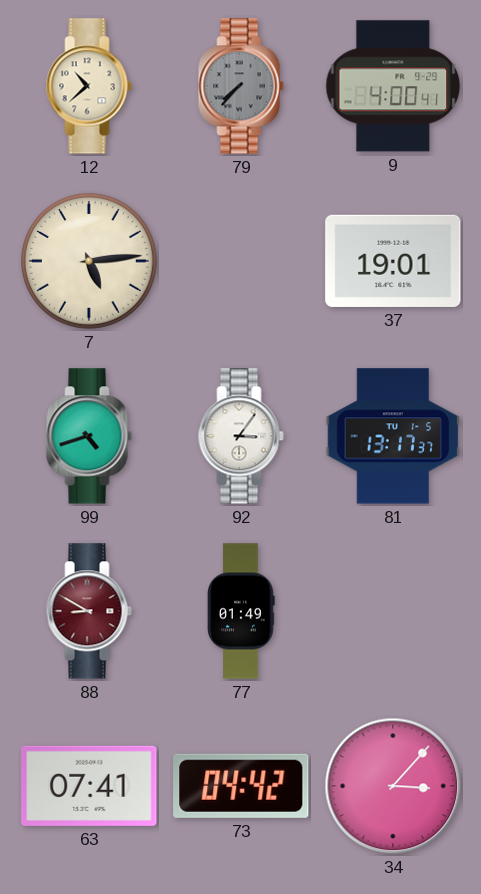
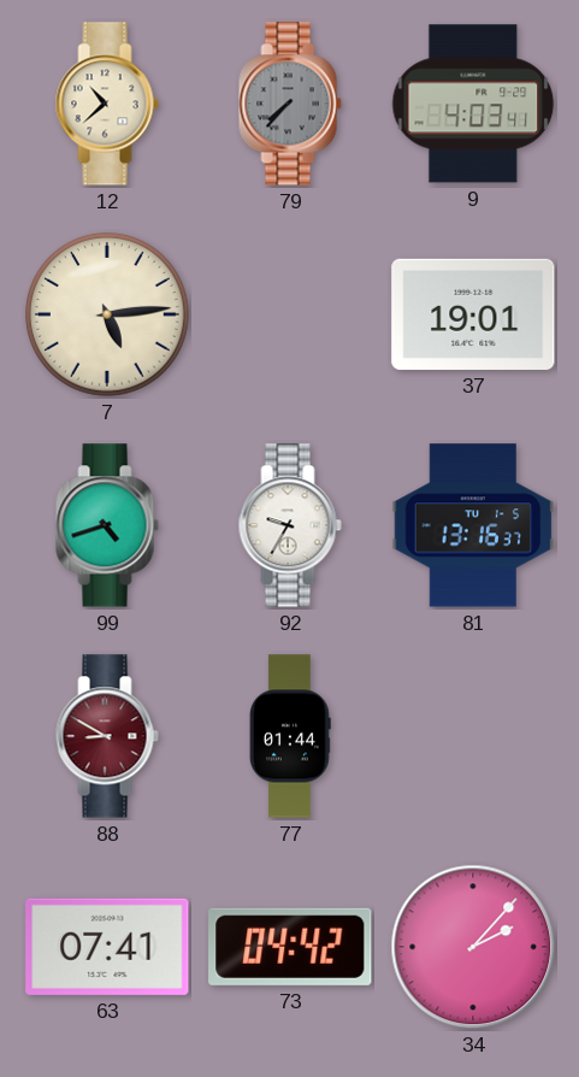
9: 4:00 -> 4:03 (473, 104)
92: 3:06 -> 9:35 (290, 525)
81: 13:17 -> 13:16 (473, 525)
77: 01:49 -> 01:44 (290, 736)
34: 3:07 -> 2:07 (473, 947)
